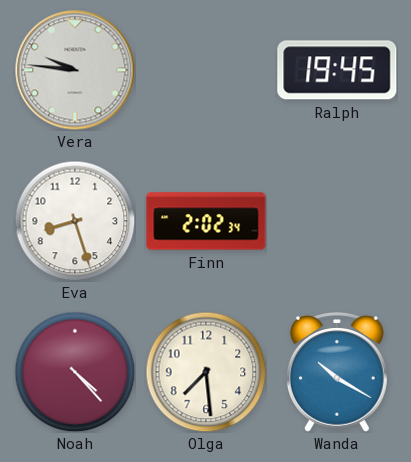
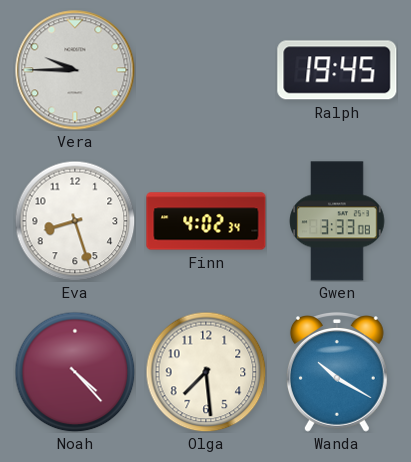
Vera: 9:46 -> 9:45 (75, 70)
Finn: 2:02 -> 4:02 (206, 221)
Gwen: none -> 3:33 (337, 221)
